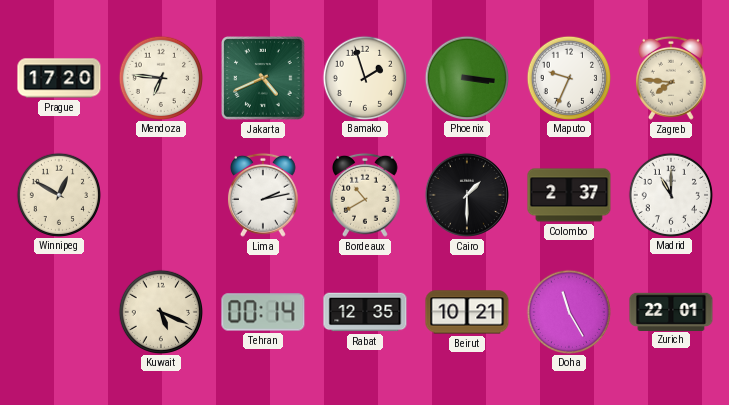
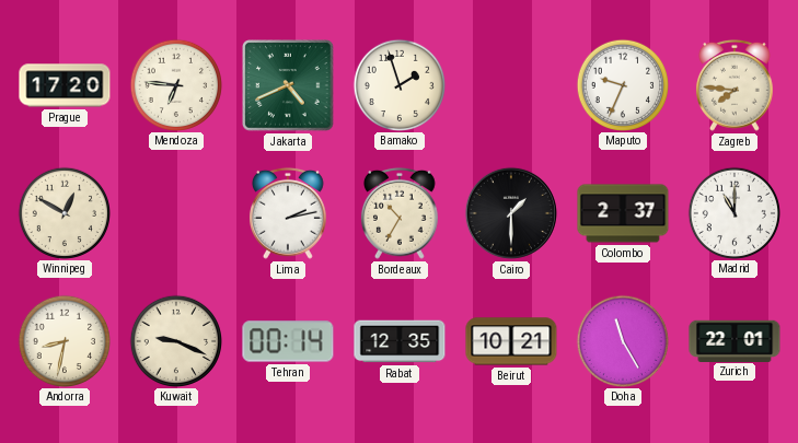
Phoenix: 3:16 -> none (466, 77)
Bordeaux: 10:40 -> 10:35 (400, 213)
Andorra: none -> 8:32 (63, 340)
Kuwait: 5:19 -> 9:19 (175, 340)
